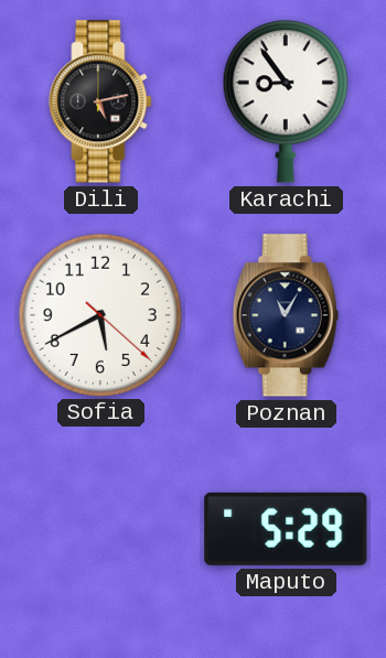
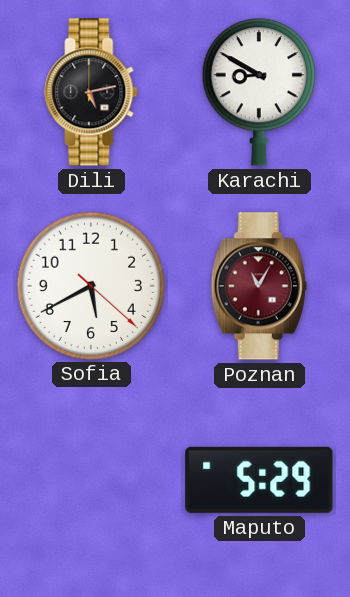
Karachi: 8:54 -> 8:50 (259, 92)
Poznan dial: navy -> burgundy (259, 286)
